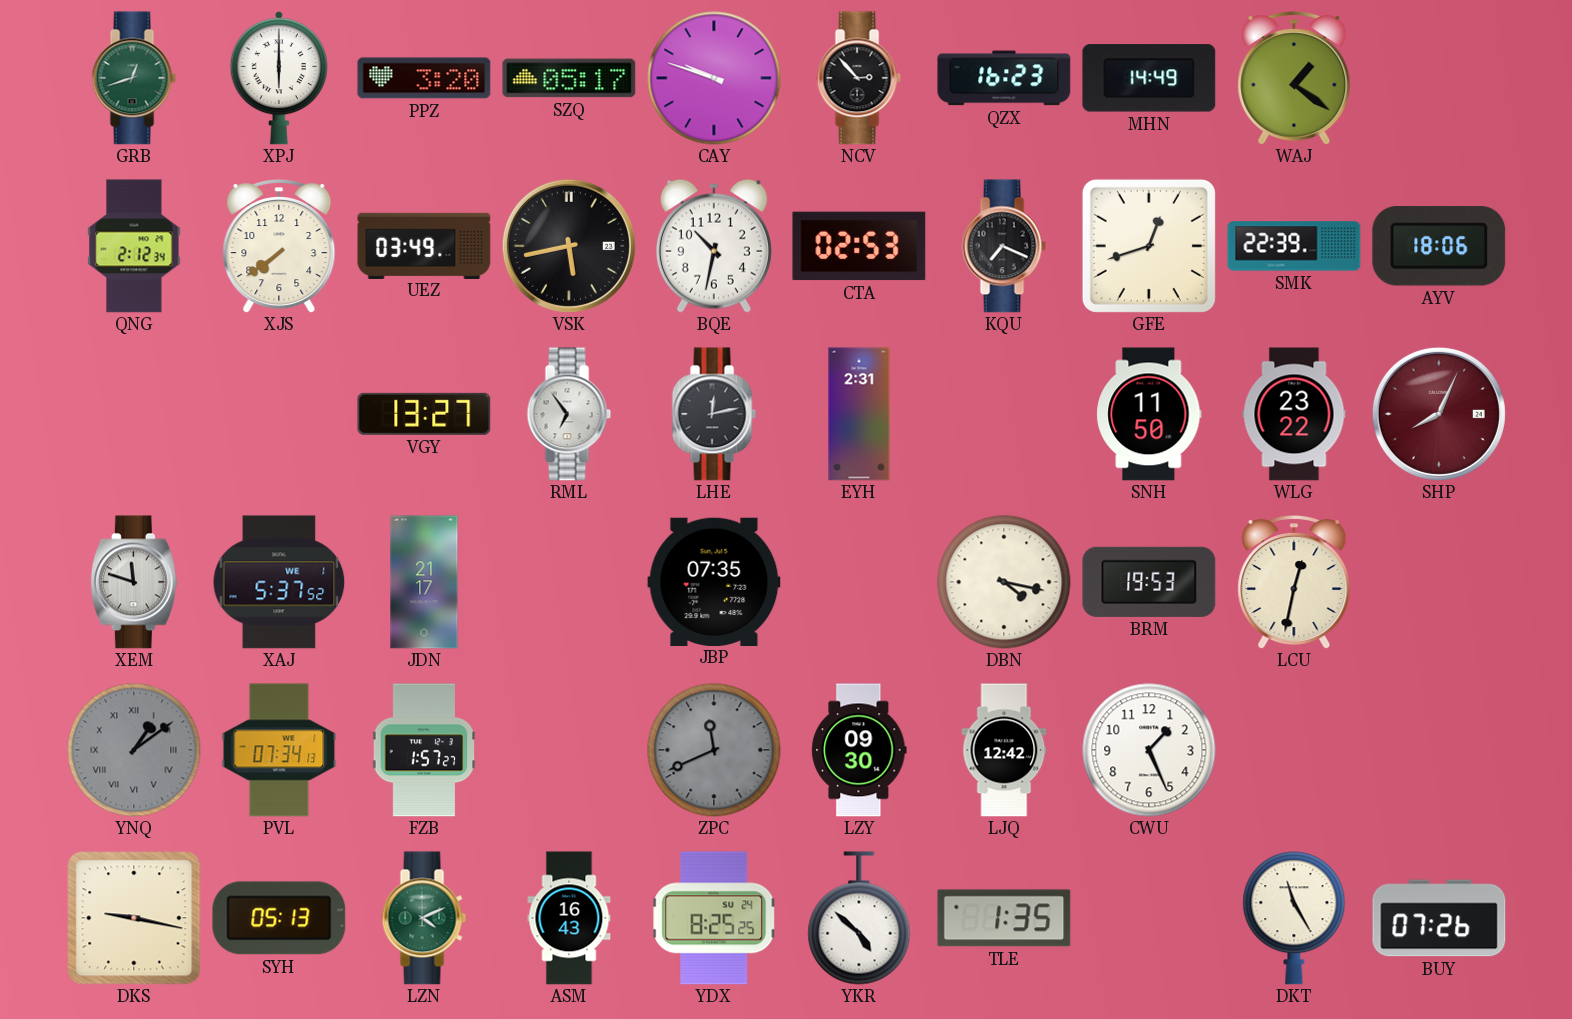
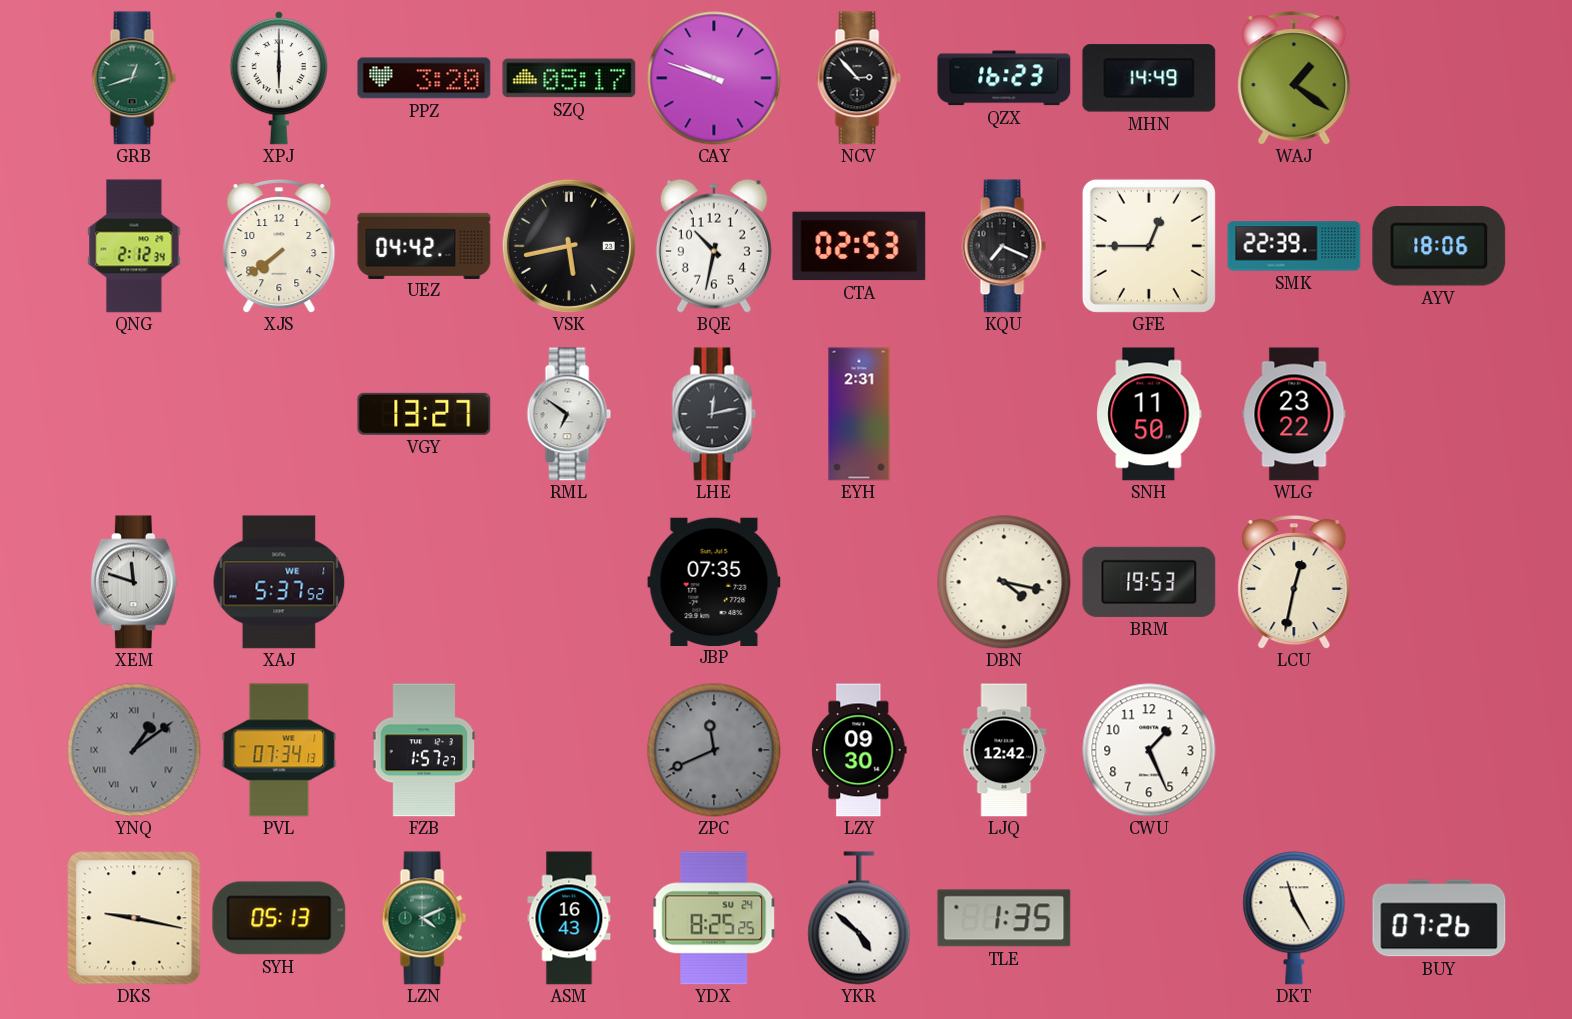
UEZ: 03:49 -> 04:42 (424, 245)
GFE: 12:42 -> 12:45 (1149, 246)
RML: 6:54 -> 6:51 (569, 414)
SHP: 8:04 -> none (1439, 414)
JDN: 21:17 -> none (424, 582)
